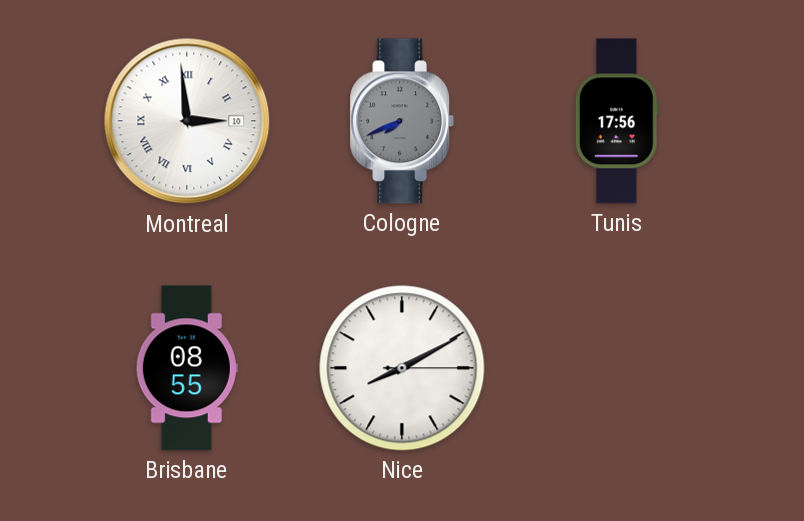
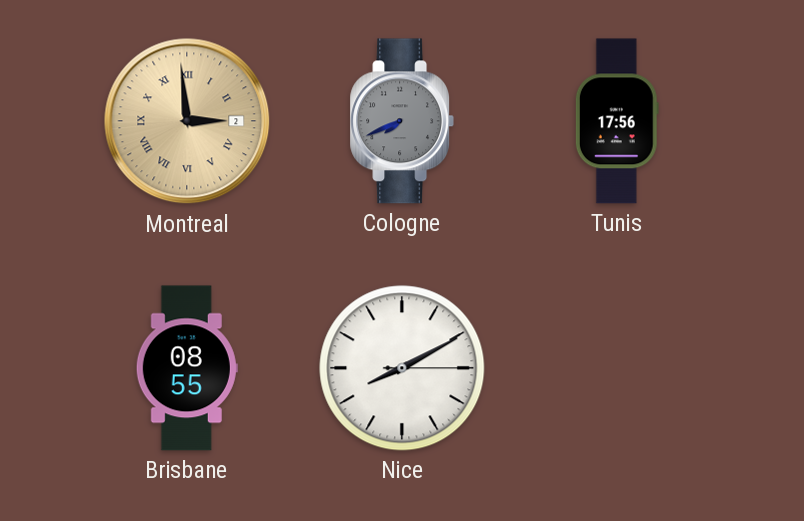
Montreal date: 10 -> 2 (187, 121)
Montreal dial: white -> champagne (187, 121)
